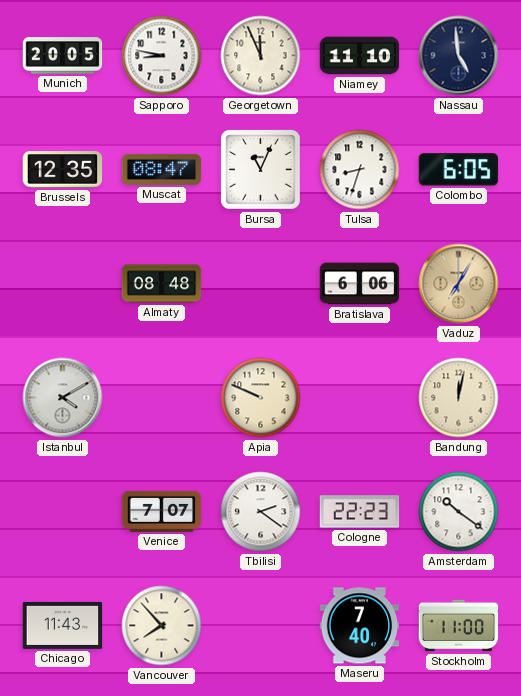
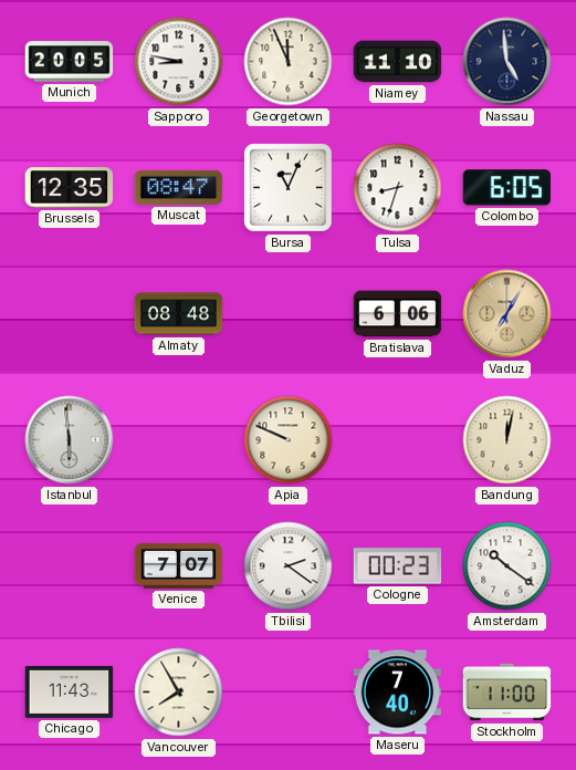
Istanbul: 4:10 -> 5:59 (70, 440)
Cologne: 22:23 -> 00:23 (398, 566)
Vancouver: 7:53 -> 7:55 (179, 693)
